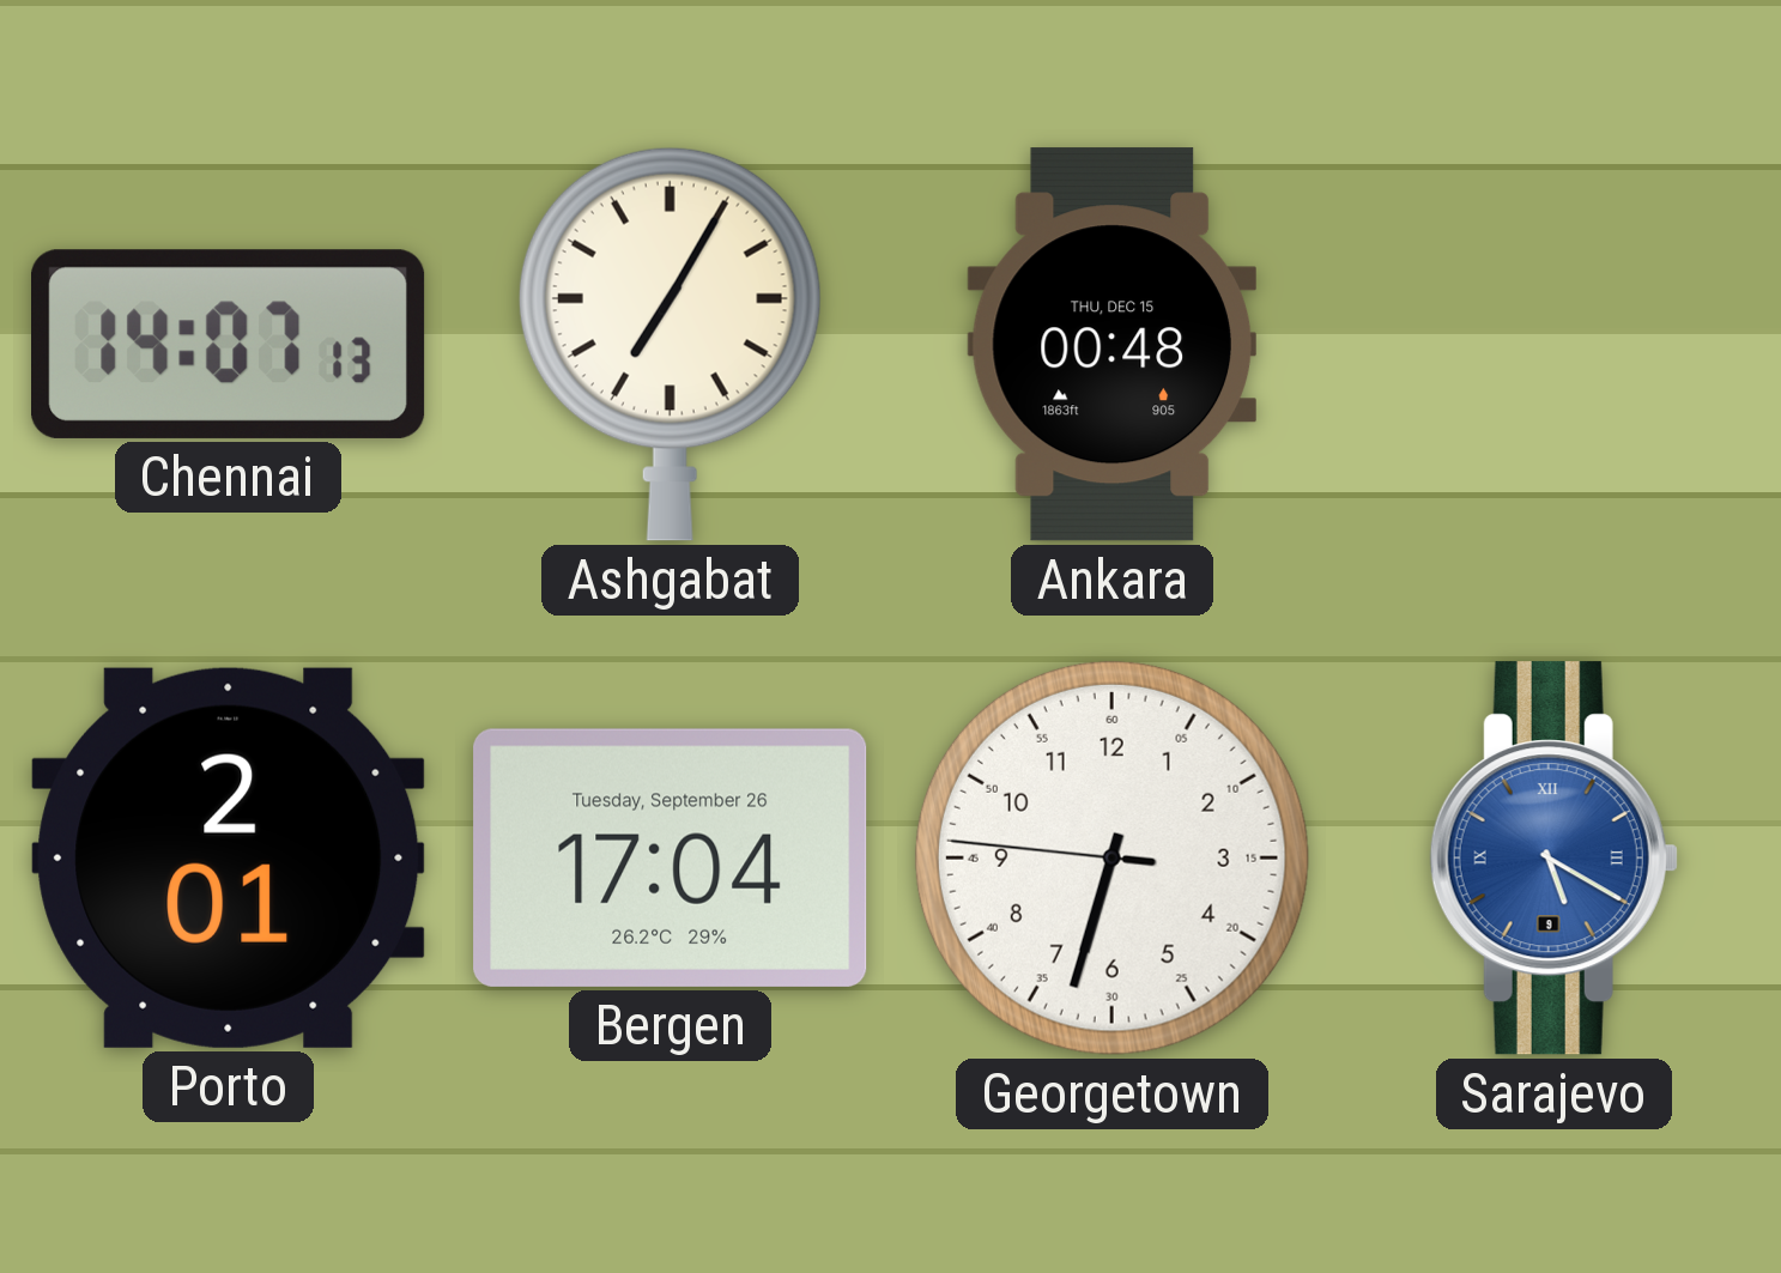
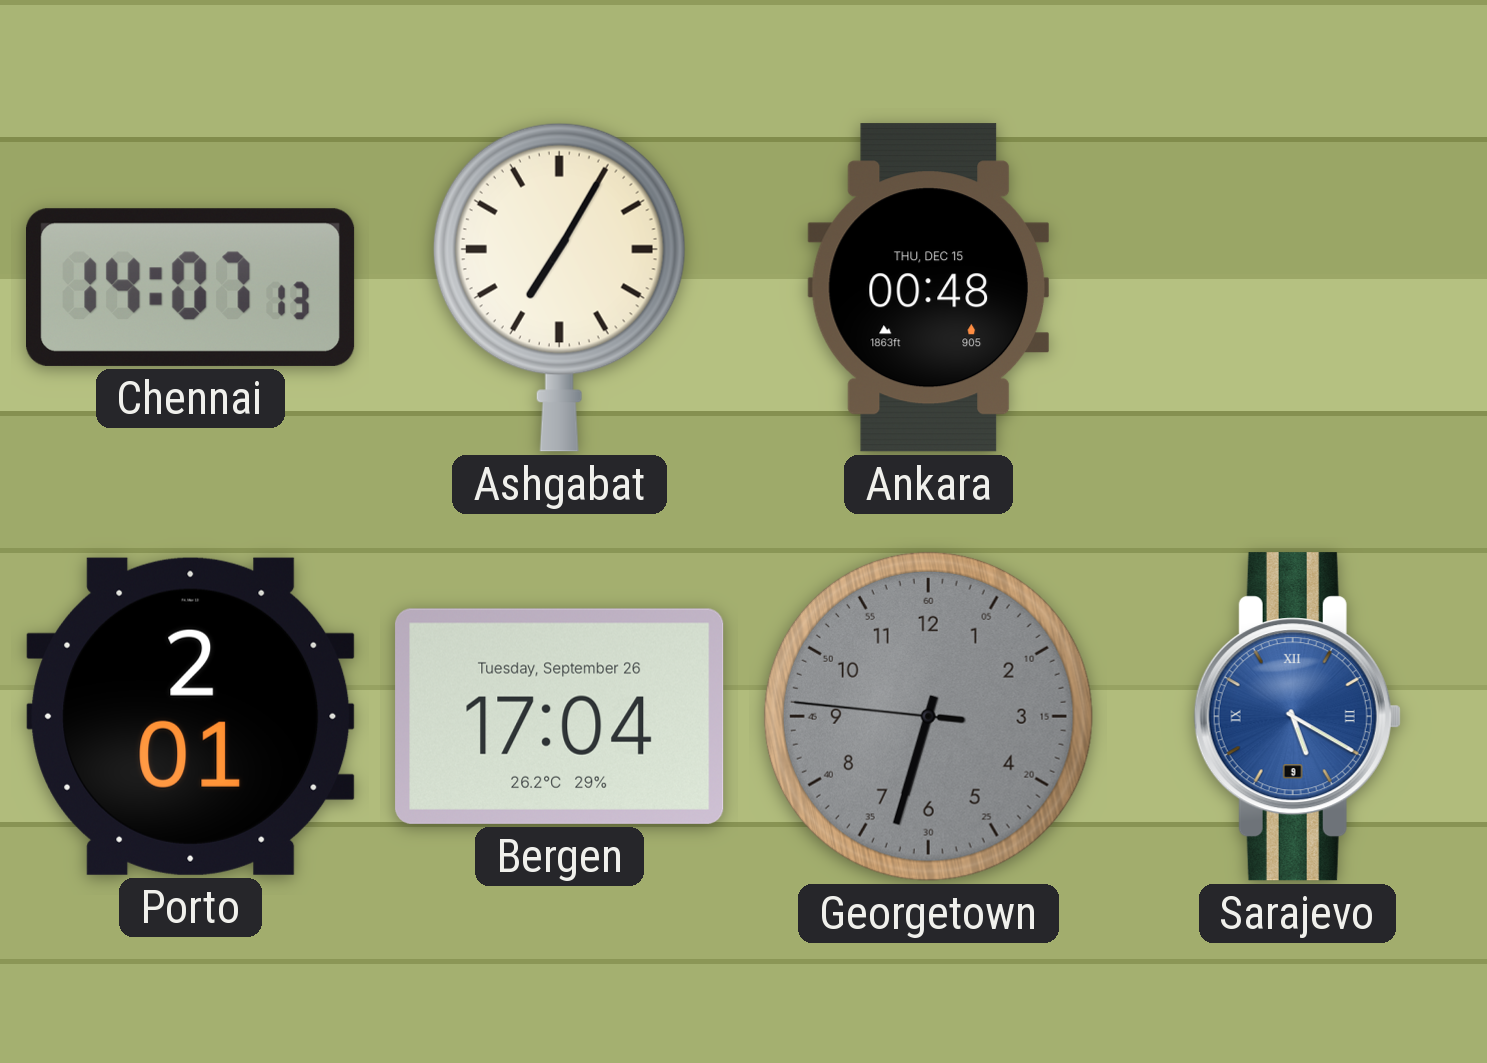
Georgetown dial: white -> grey (928, 716)
